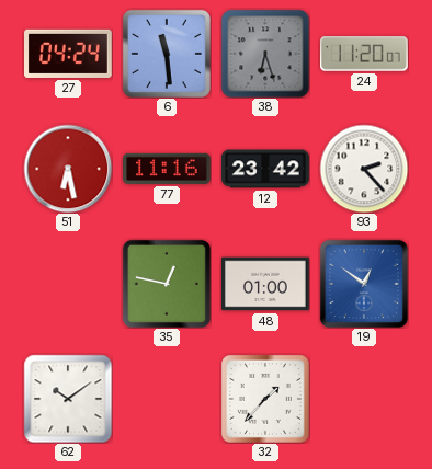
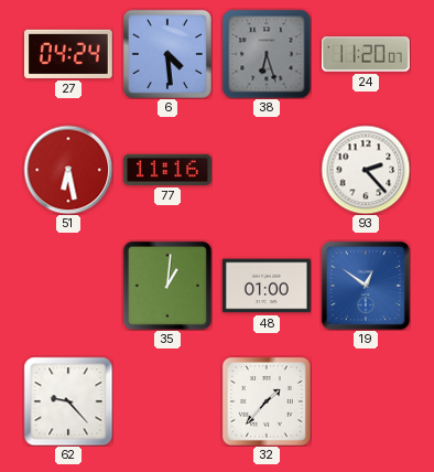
6: 11:29 -> 4:29 (167, 54)
12: 23:42 -> none (265, 169)
35: 12:47 -> 1:01 (167, 286)
62: 10:09 -> 9:23 (68, 401)
